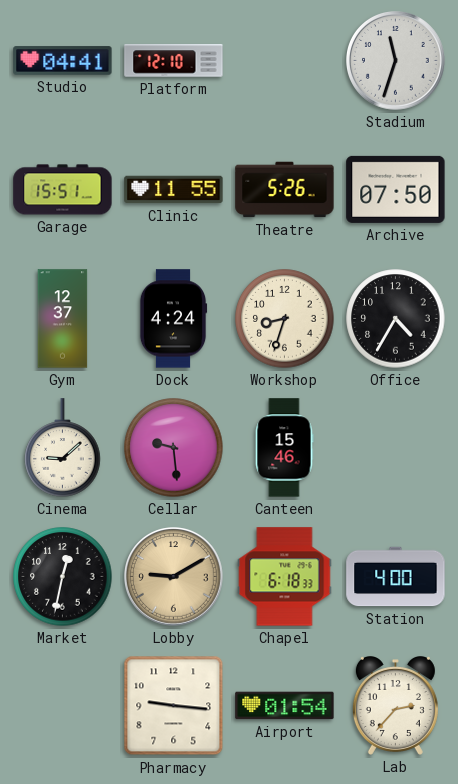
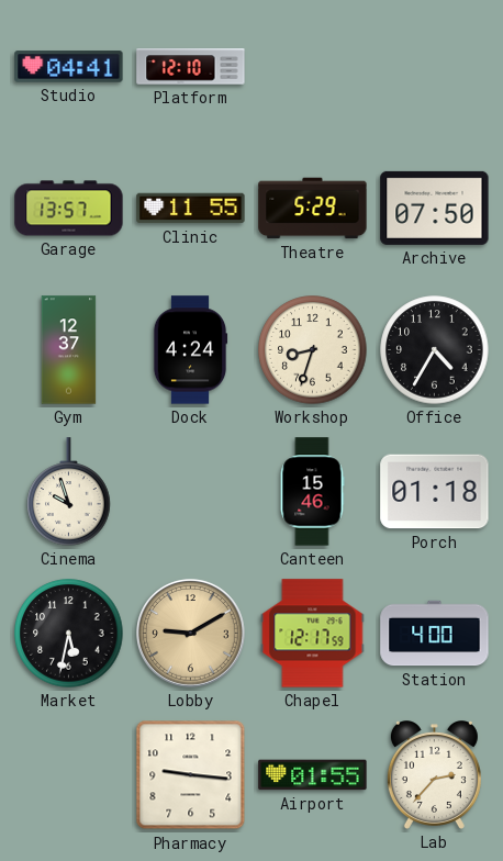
Stadium: 11:33 -> none (396, 61)
Garage: 15:51 -> 13:57 (69, 209)
Theatre: 5:26 -> 5:29 (313, 209)
Cinema: 9:08 -> 9:57 (69, 492)
Cellar: 9:29 -> none (174, 448)
Porch: none -> 01:18 (435, 492)
Market: 12:32 -> 5:32 (69, 634)
Chapel: 6:18 -> 12:17 (313, 634)
Airport: 01:54 -> 01:55 (313, 775)
